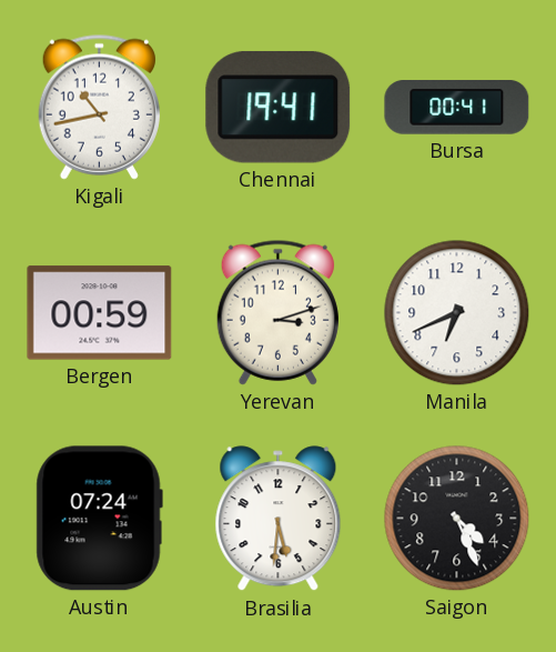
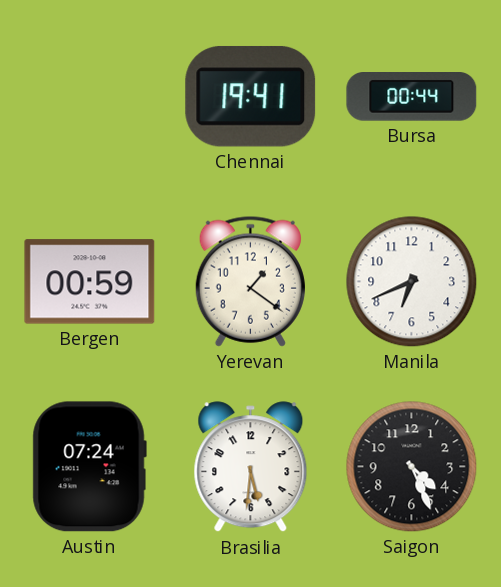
Kigali: 10:43 -> none (99, 107)
Bursa: 00:41 -> 00:44 (412, 97)
Yerevan: 3:12 -> 1:21 (250, 281)
